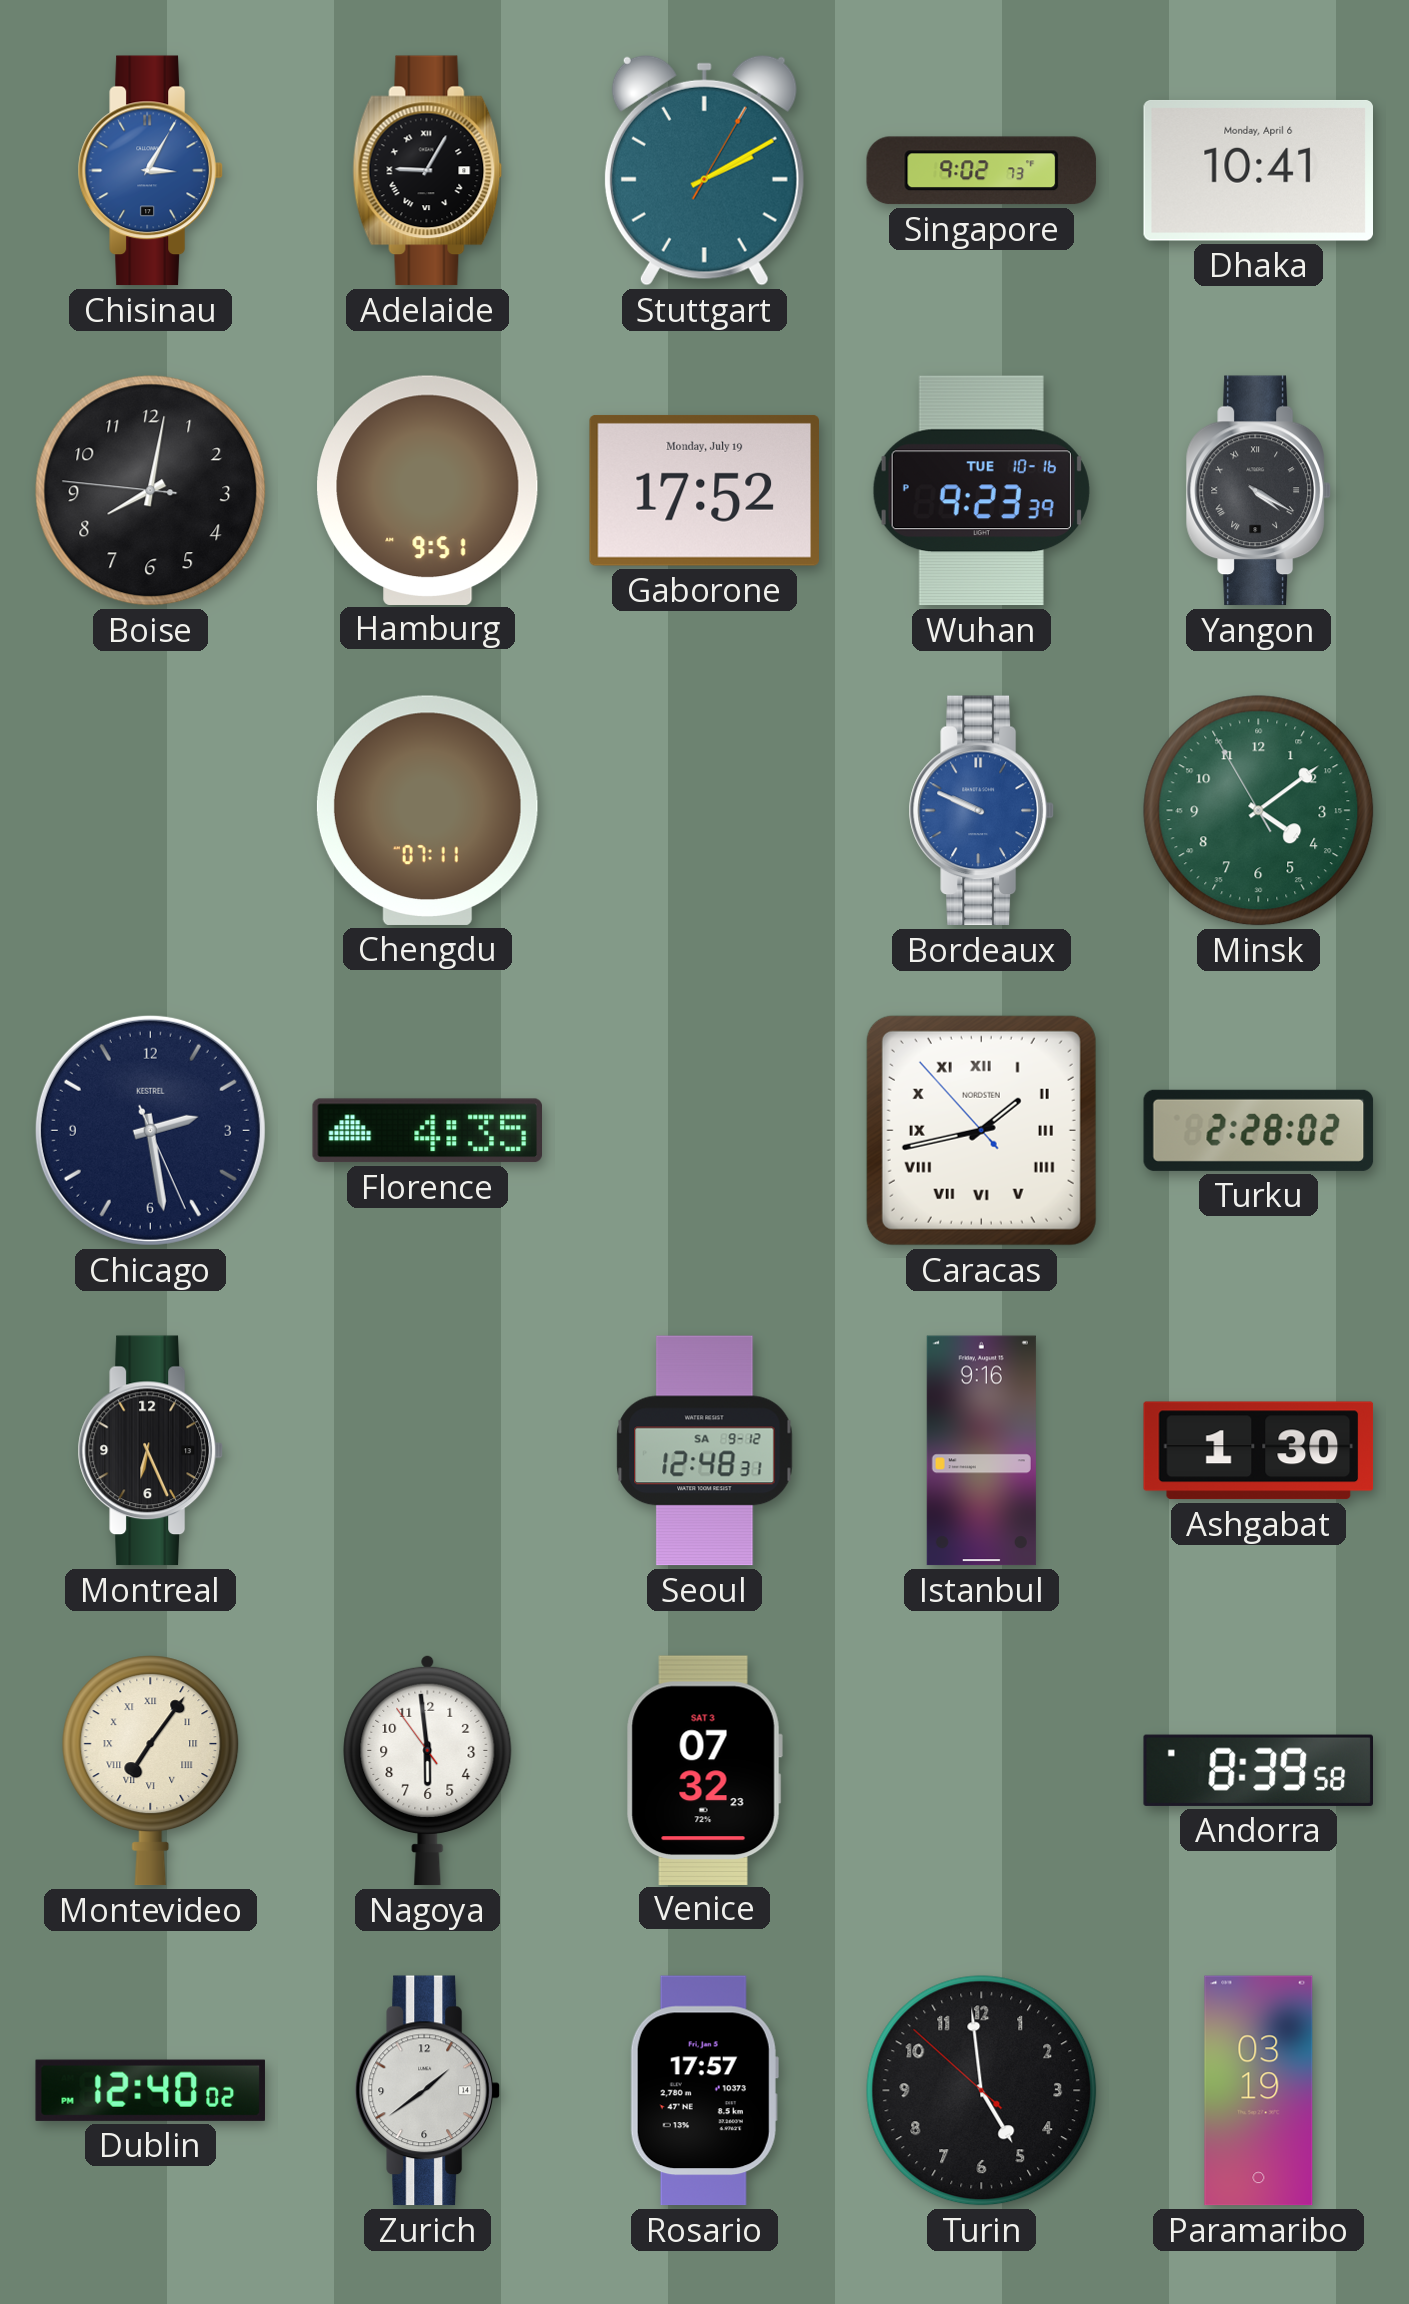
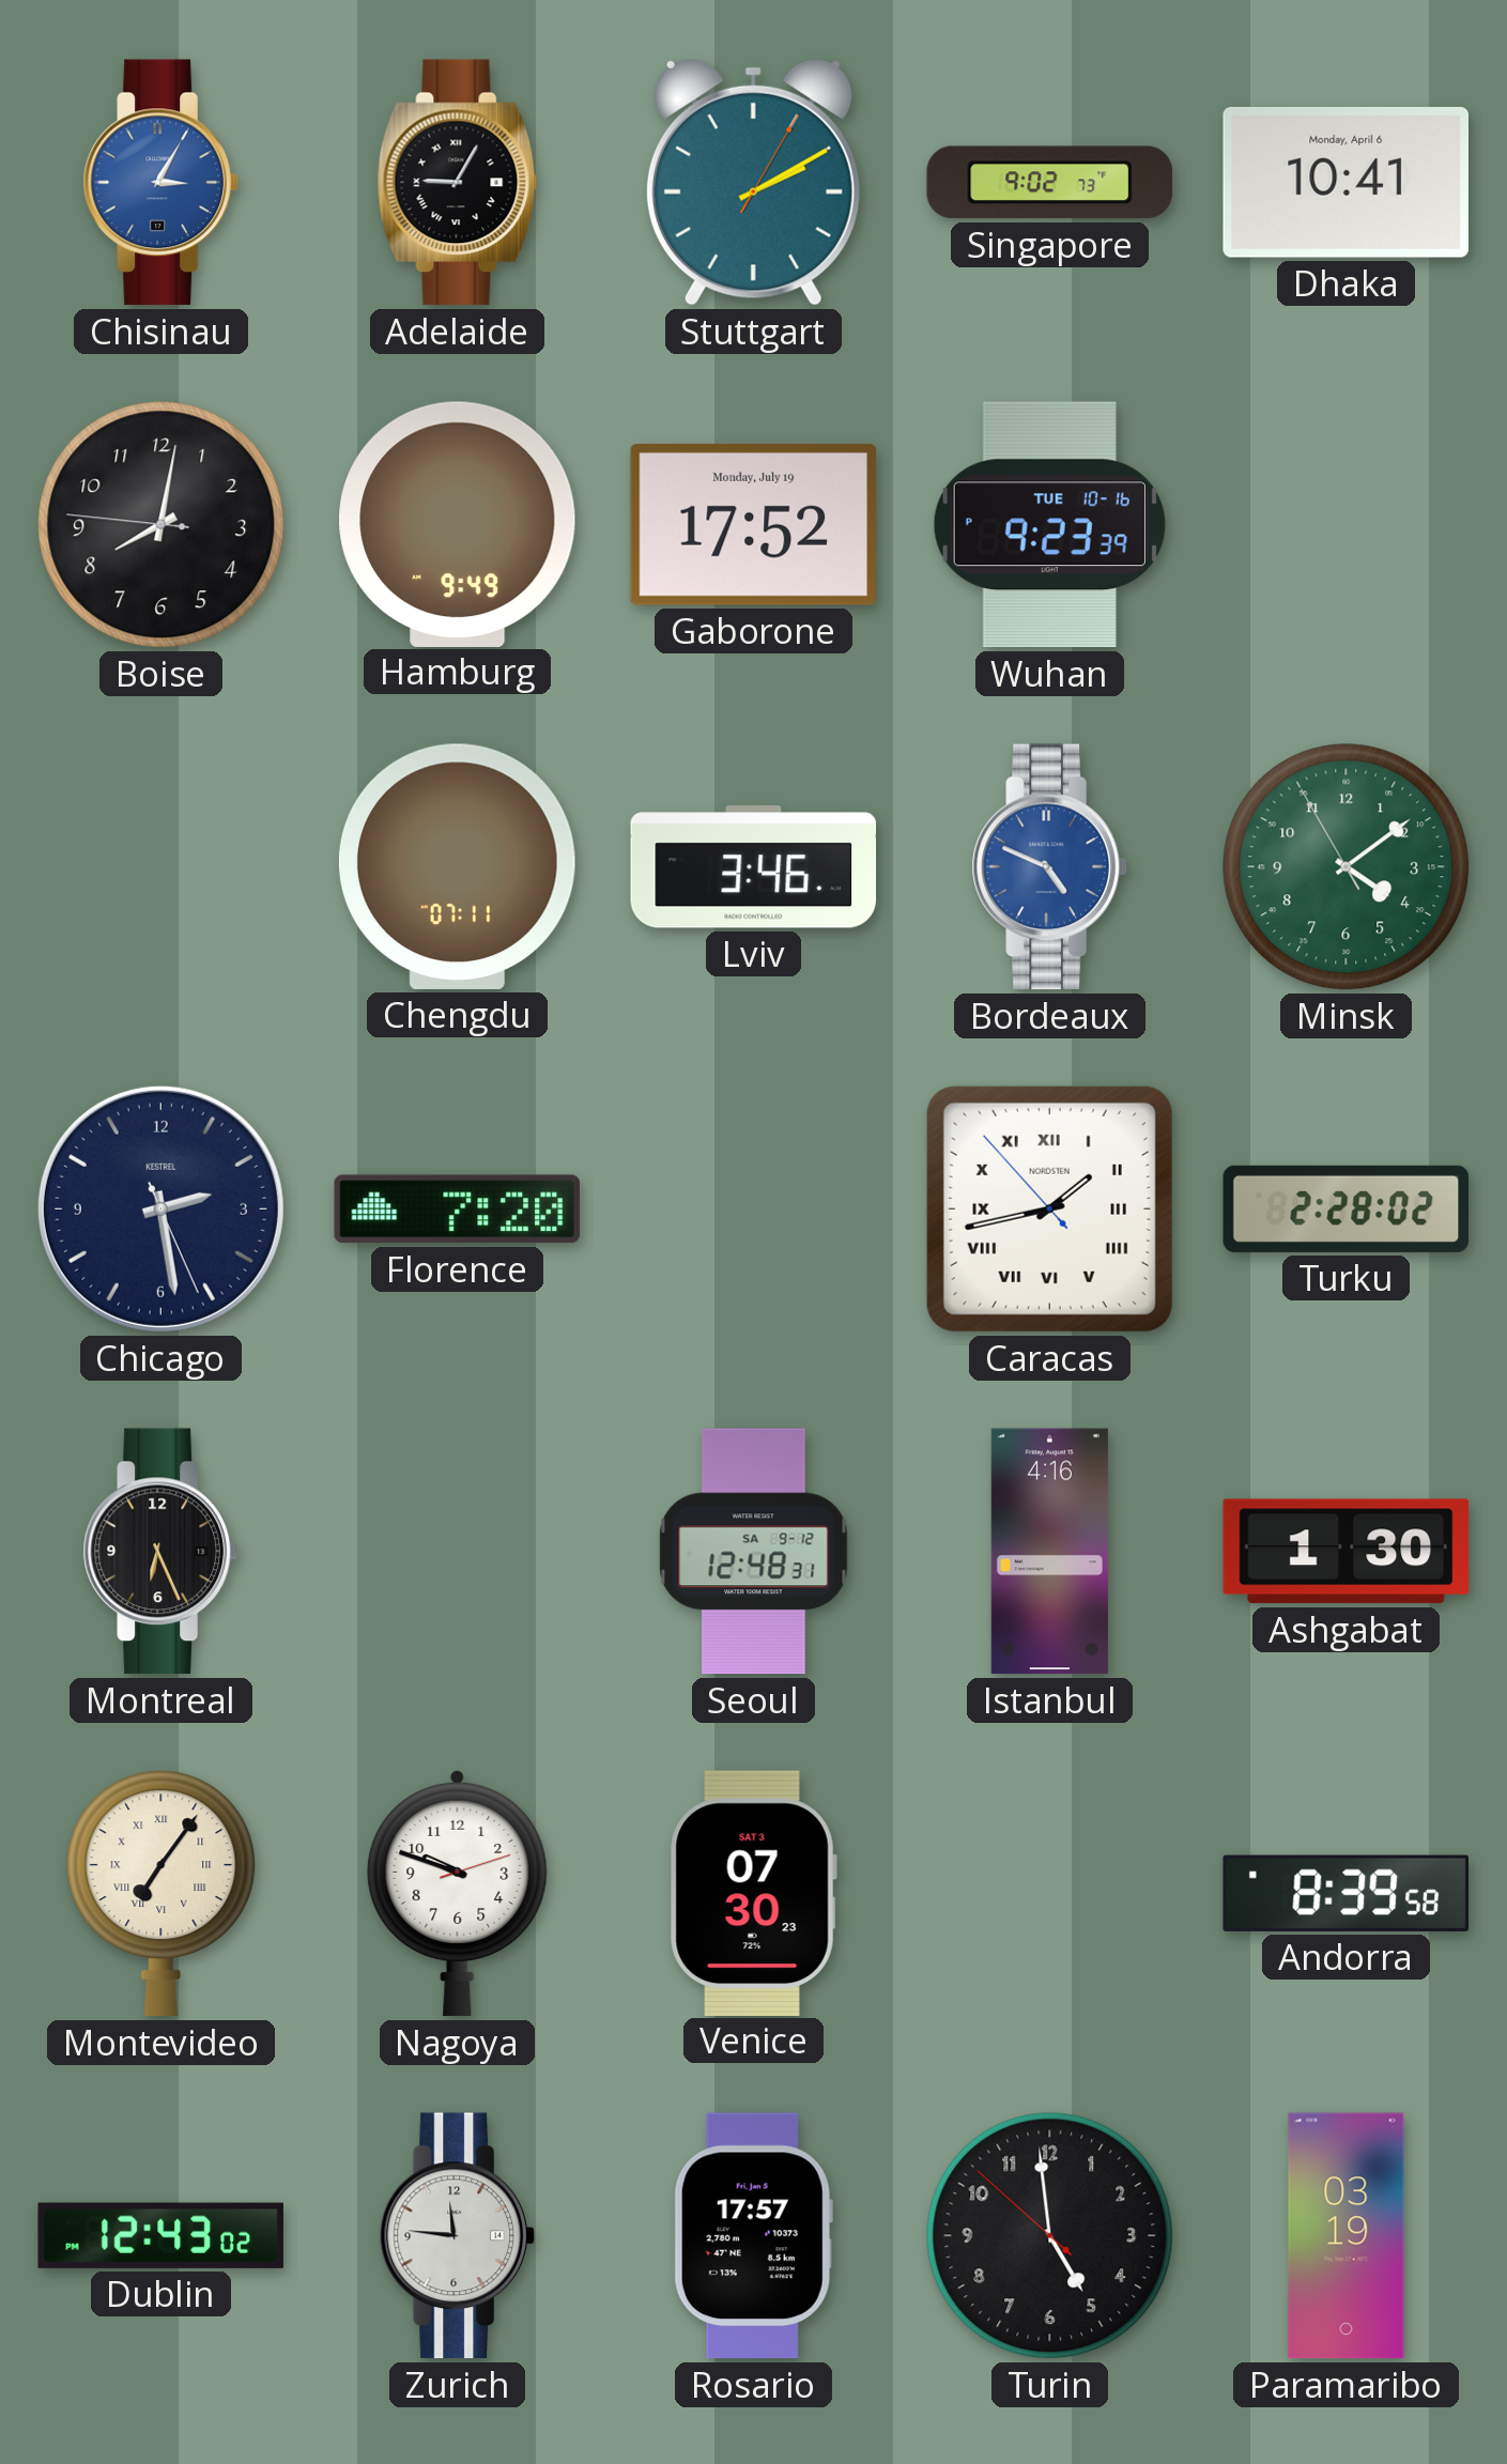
Hamburg: 9:51 -> 9:49 (458, 524)
Yangon: 4:20 -> none (1258, 491)
Lviv: none -> 3:46 (754, 867)
Bordeaux: 9:49 -> 4:49 (1049, 867)
Florence: 4:35 -> 7:20 (457, 1210)
Istanbul: 9:16 -> 4:16 (1049, 1552)
Nagoya: 5:58 -> 9:48 (458, 1893)
Venice: 07:32 -> 07:30 (753, 1893)
Dublin: 12:40 -> 12:43 (160, 2235)
Zurich: 1:39 -> 11:46 (457, 2236)
